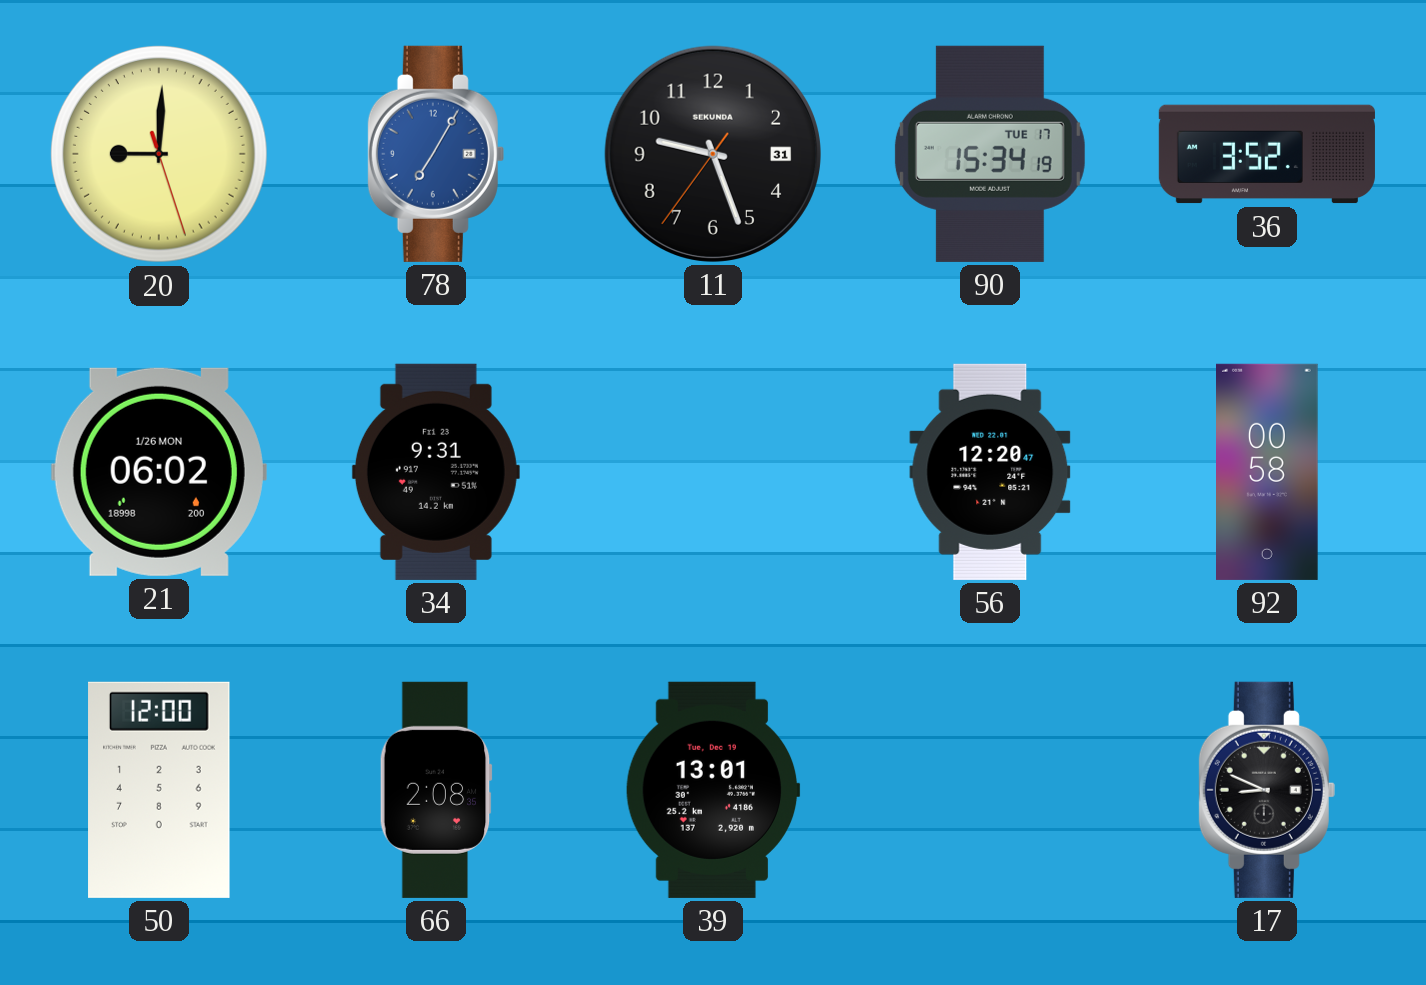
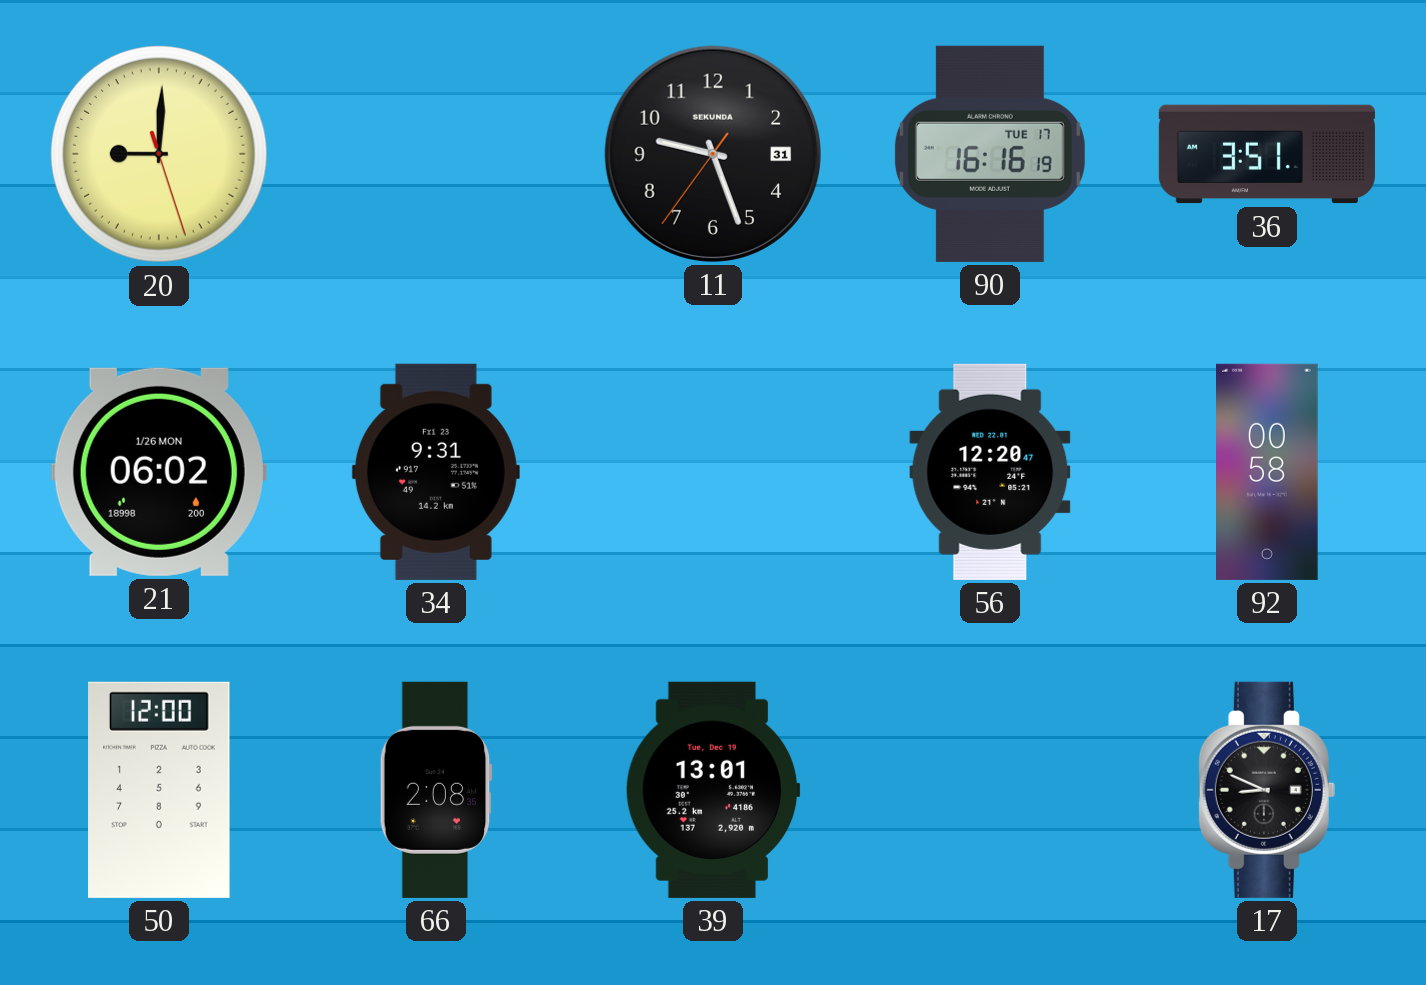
78: 7:05 -> none (436, 154)
90: 15:34 -> 16:16 (990, 154)
36: 3:52 -> 3:51 (1267, 154)
